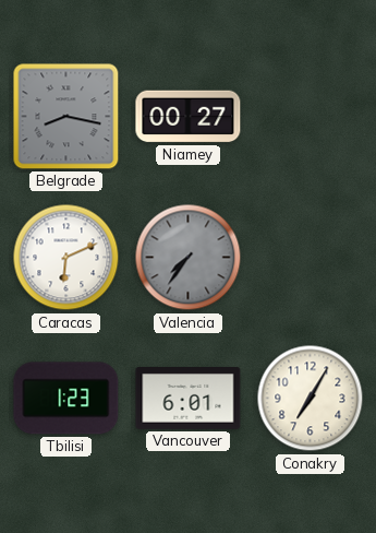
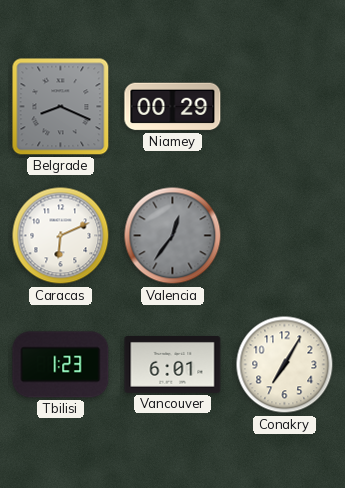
Belgrade: 8:17 -> 8:19 (61, 107)
Niamey: 00:27 -> 00:29 (173, 107)
Valencia: 7:36 -> 12:36 (173, 236)
